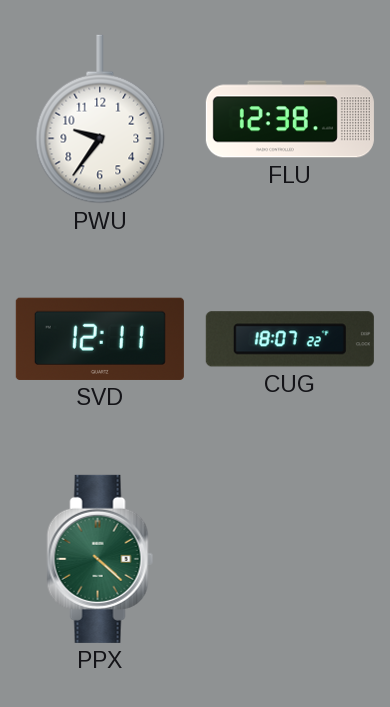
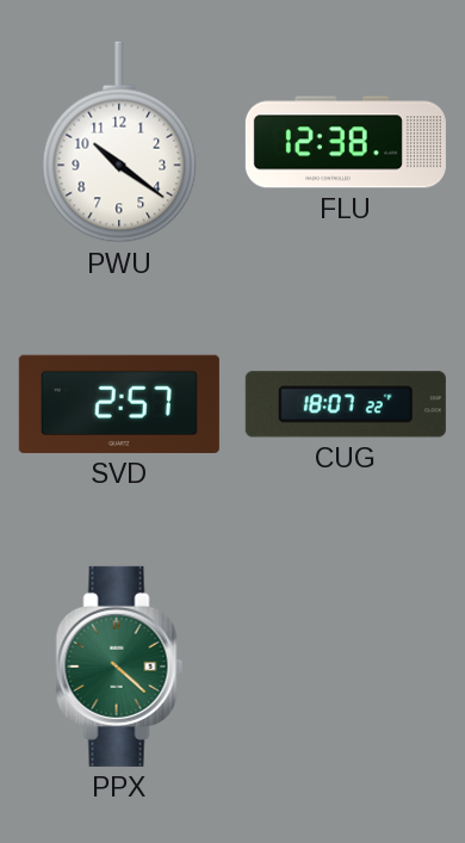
PWU: 9:36 -> 10:21 (119, 142)
SVD: 12:11 -> 2:57 (119, 404)
